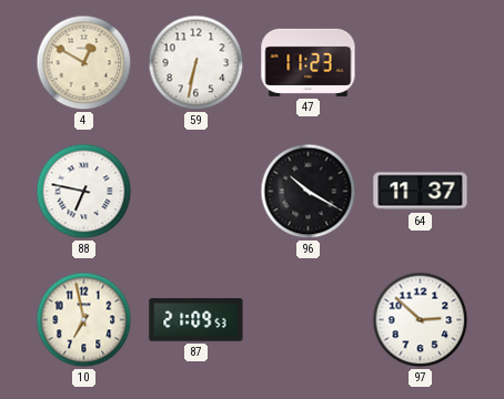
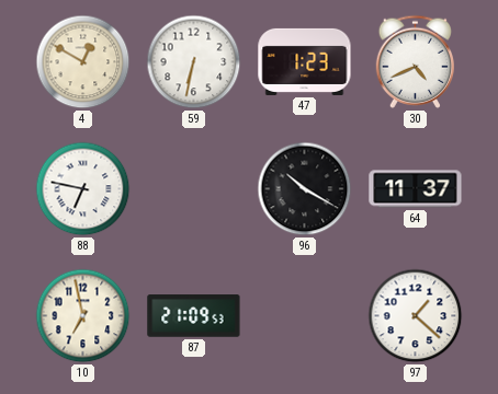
47: 11:23 -> 1:23 (305, 61)
30: none -> 4:41 (415, 61)
97: 2:52 -> 1:22 (416, 316)
